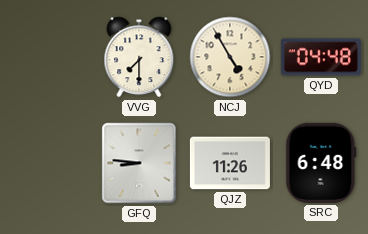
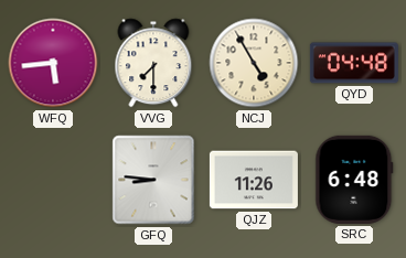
WFQ: none -> 5:44 (53, 63)
